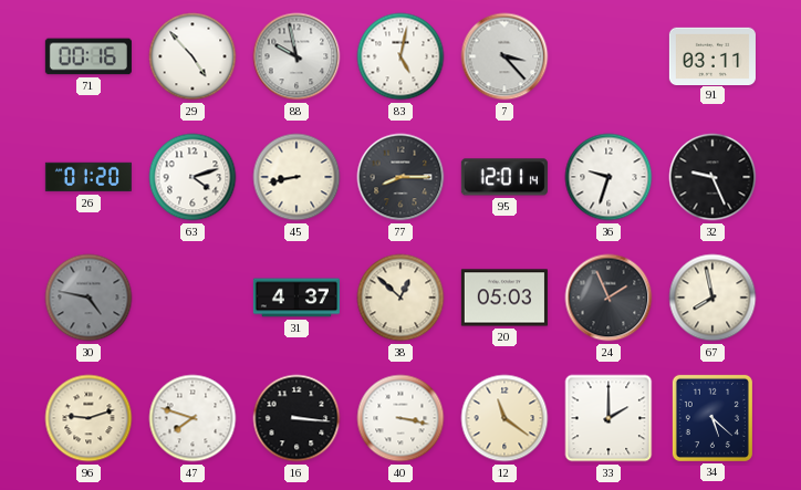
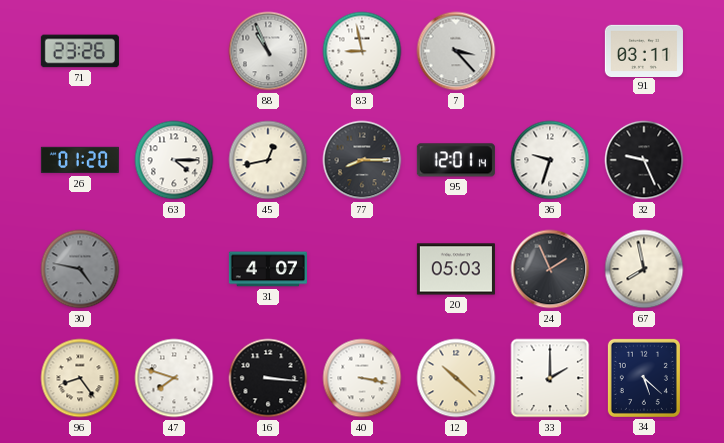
71: 00:16 -> 23:26 (80, 51)
29: 4:53 -> none (193, 56)
88: 9:58 -> 10:56 (268, 51)
83: 5:02 -> 8:58 (362, 51)
63: 4:12 -> 4:15 (174, 160)
45: 8:43 -> 12:43 (268, 160)
31: 4:37 -> 4:07 (268, 269)
38: 12:52 -> none (400, 298)
96: 9:12 -> 8:24 (80, 378)
12: 11:21 -> 10:22 (456, 378)
